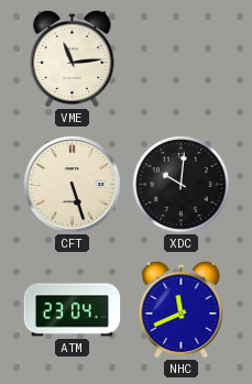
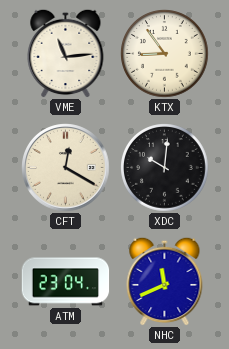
KTX: none -> 8:54 (165, 54)
CFT: 5:27 -> 12:20 (66, 168)
